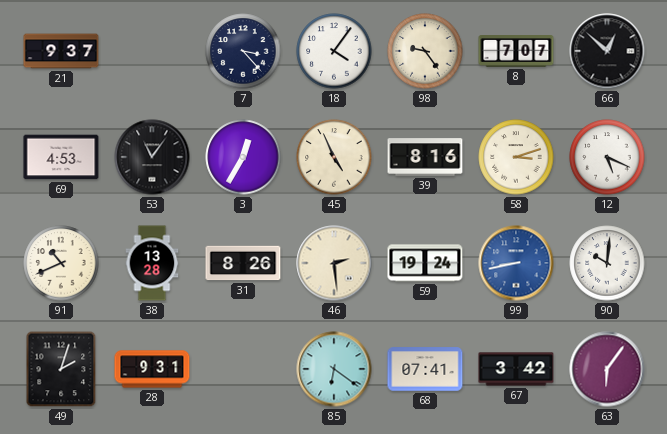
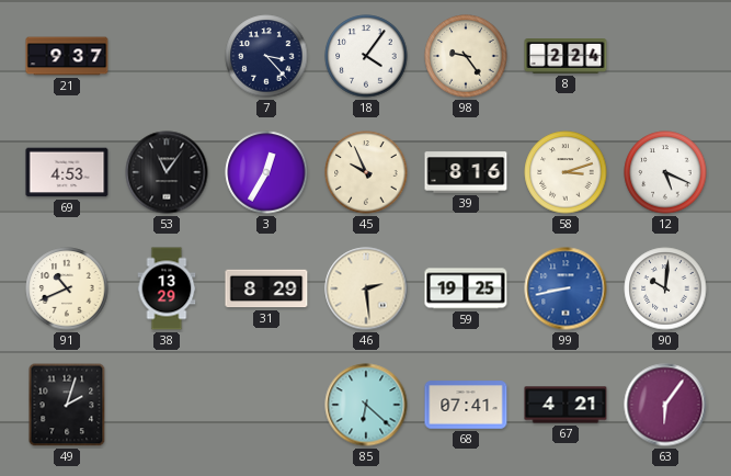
8: 7:07 -> 2:24 (566, 57)
66: 12:52 -> none (607, 51)
45: 4:56 -> 9:56 (366, 172)
38: 13:28 -> 13:29 (167, 288)
31: 8:26 -> 8:29 (266, 288)
59: 19:24 -> 19:25 (466, 288)
28: 9:31 -> none (152, 369)
85: 6:21 -> 6:22 (366, 405)
67: 3:42 -> 4:21 (566, 405)
